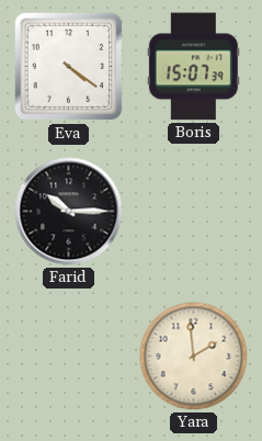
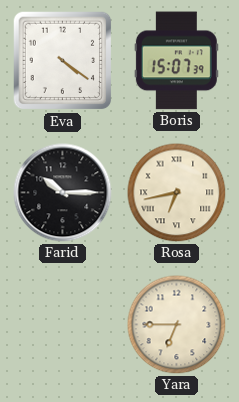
Rosa: none -> 6:43 (177, 193)
Yara: 1:59 -> 6:45 (177, 325)
